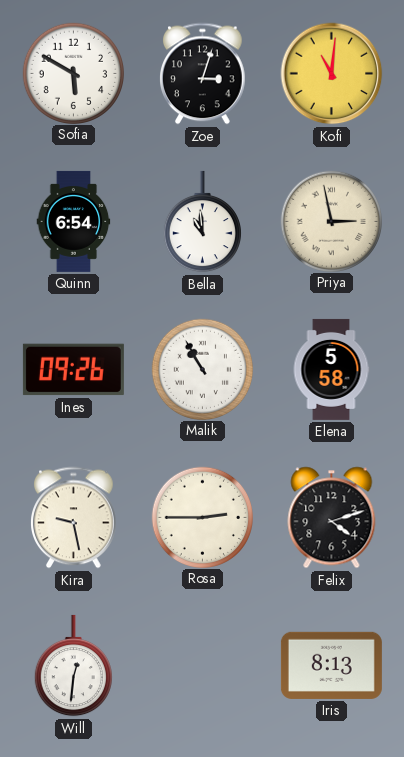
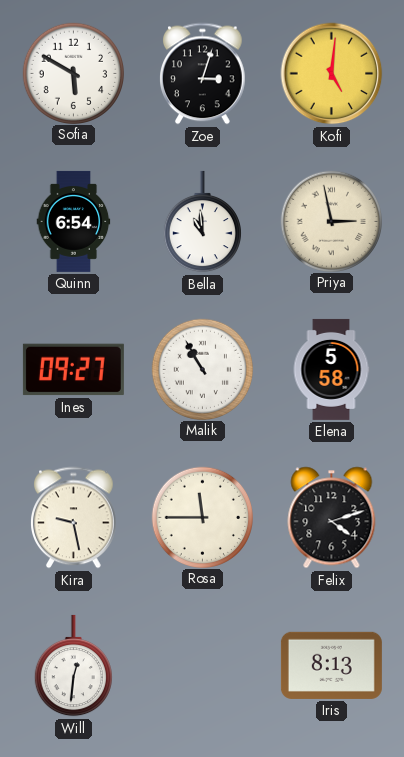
Kofi: 11:01 -> 5:01 (332, 74)
Ines: 09:26 -> 09:27 (73, 370)
Rosa: 2:45 -> 11:45 (202, 517)
